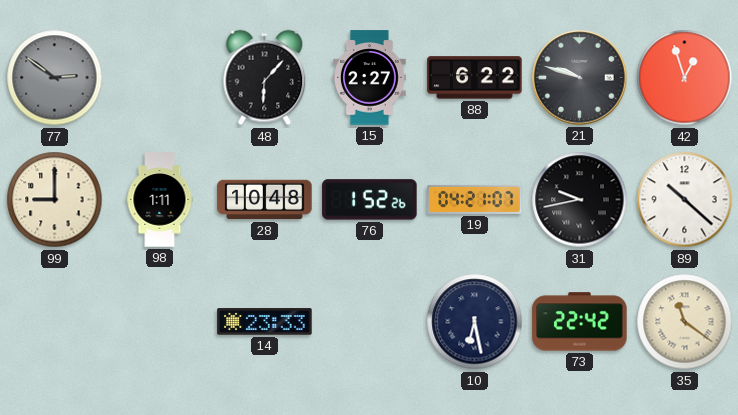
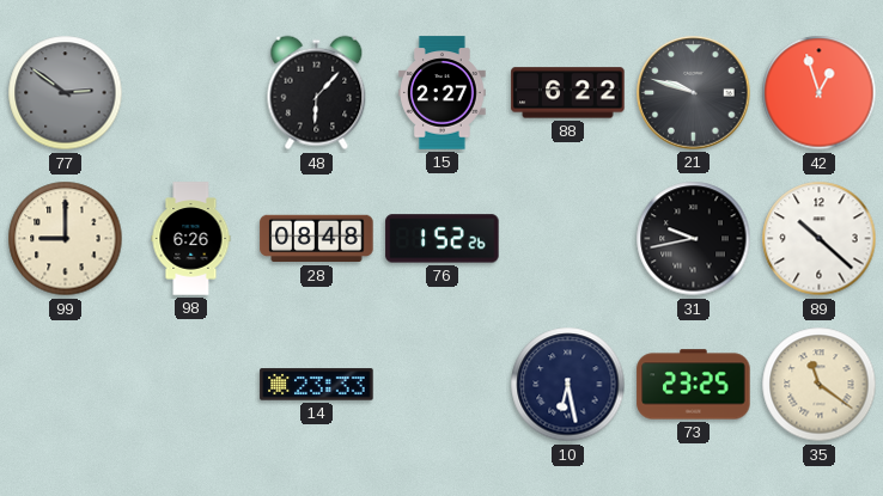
98: 1:11 -> 6:26 (191, 239)
28: 10:48 -> 08:48 (317, 239)
19: 04:21 -> none (475, 199)
73: 22:42 -> 23:25 (694, 385)
